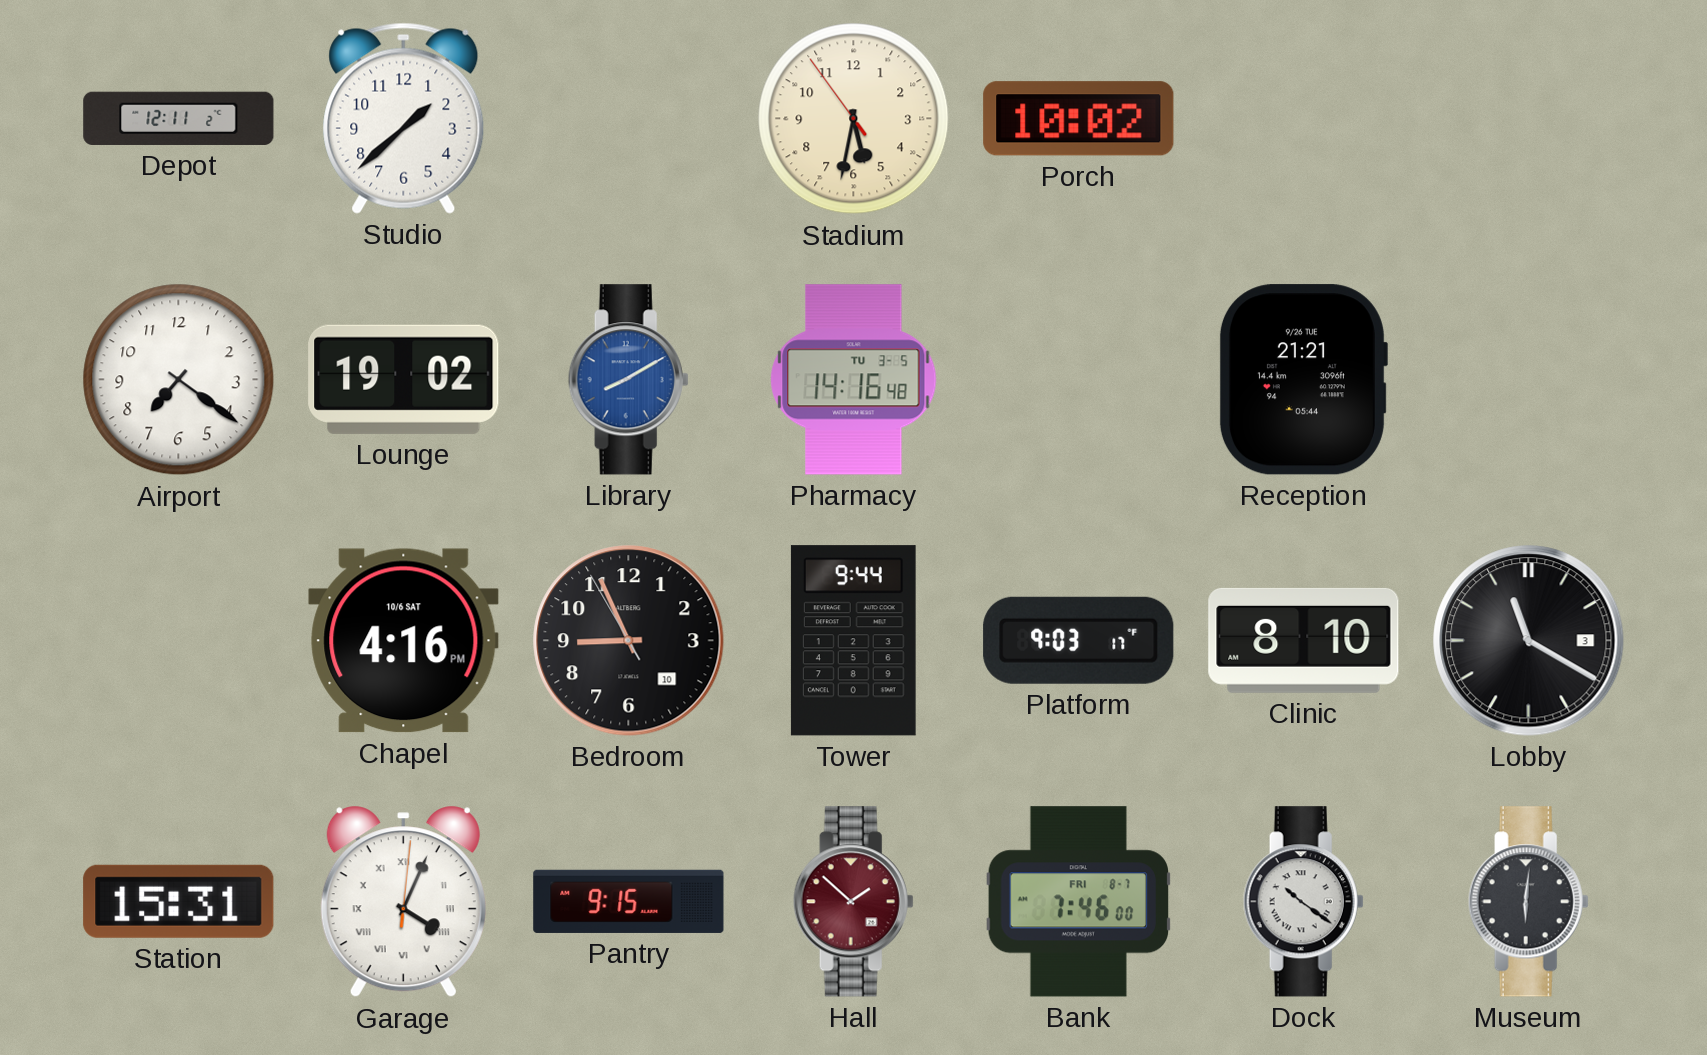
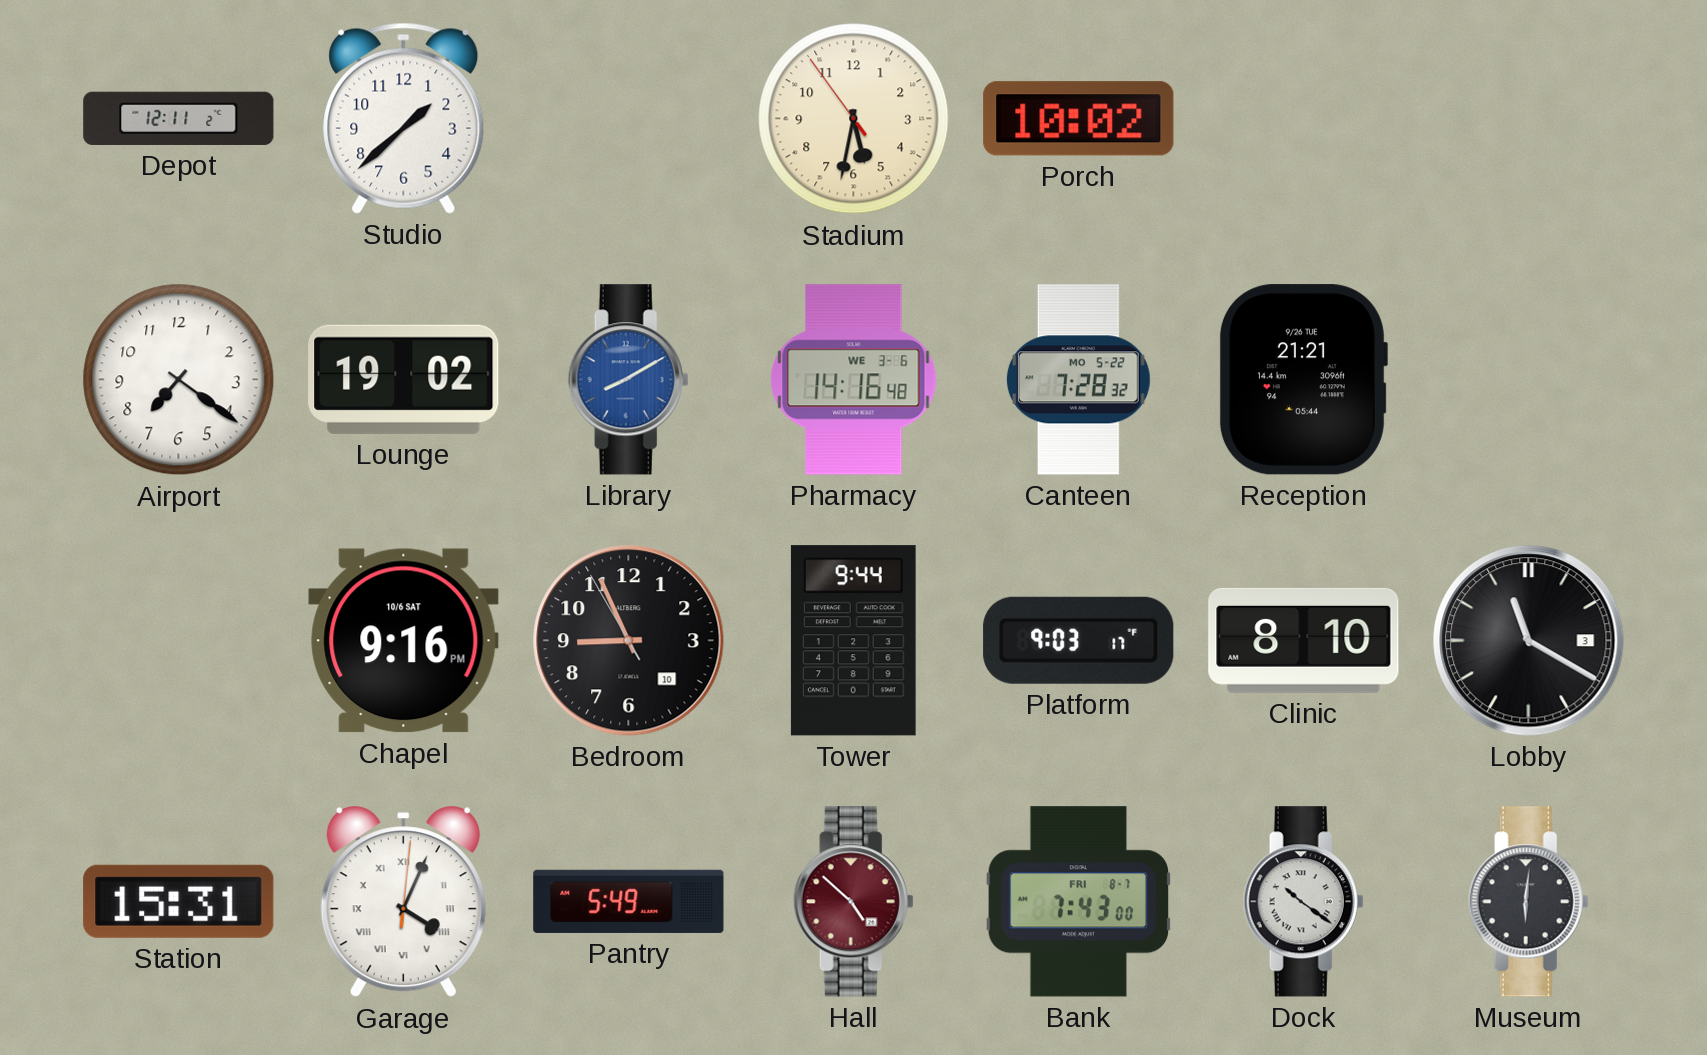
Pharmacy date: TU 3-5 -> WE 3-6 (854, 380)
Canteen: none -> 7:28 (1078, 380)
Chapel: 4:16 -> 9:16 (404, 641)
Pantry: 9:15 -> 5:49 (629, 901)
Hall: 1:52 -> 4:52 (853, 902)
Bank: 7:46 -> 7:43 (1078, 902)
